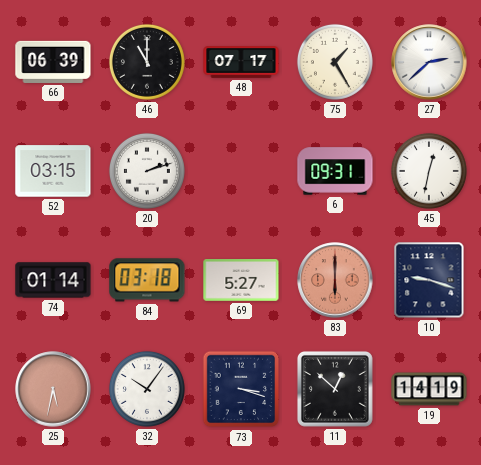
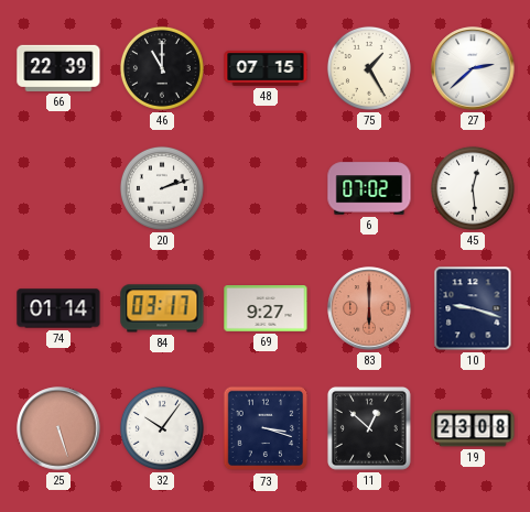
66: 06:39 -> 22:39 (58, 68)
48: 07:17 -> 07:15 (266, 68)
52: 03:15 -> none (53, 171)
6: 09:31 -> 07:02 (369, 188)
45: 12:32 -> 12:29 (473, 188)
84: 03:18 -> 03:17 (162, 308)
69: 5:27 -> 9:27 (266, 309)
25: 5:32 -> 5:27 (58, 428)
19: 14:19 -> 23:08 (473, 428)
